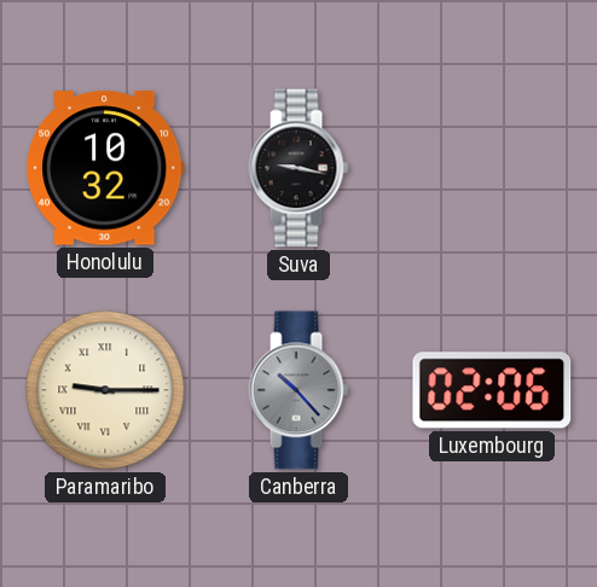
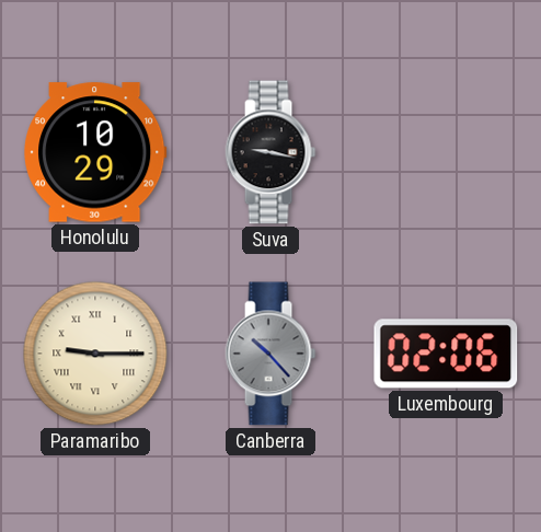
Honolulu: 10:32 -> 10:29 (95, 152)
